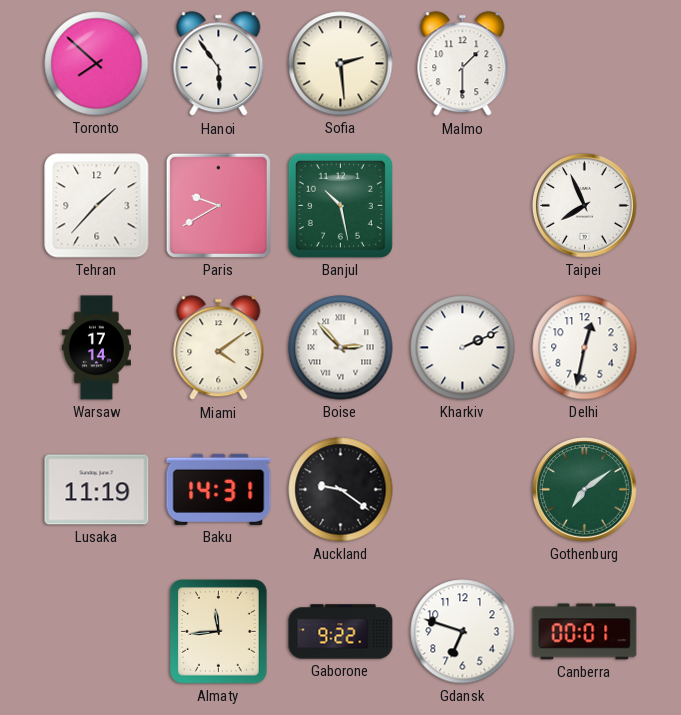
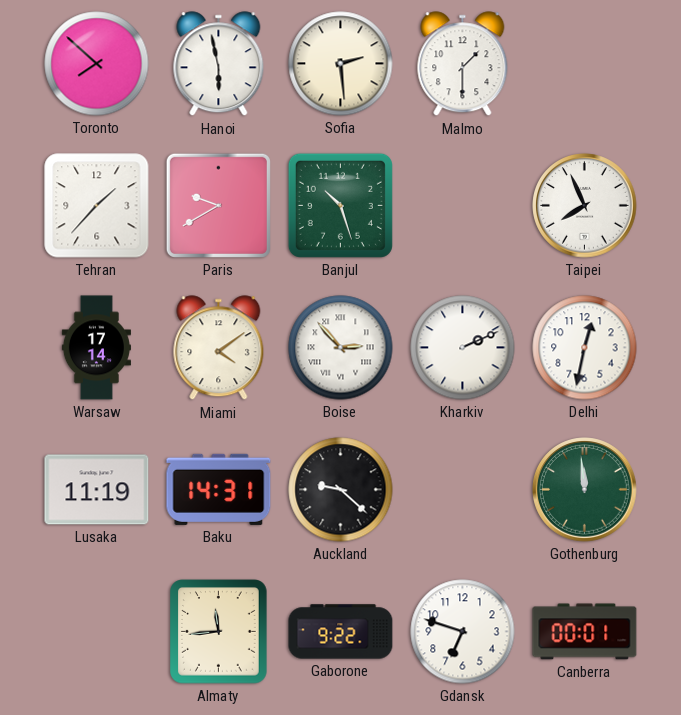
Hanoi: 5:54 -> 5:58 (219, 64)
Banjul: 10:28 -> 10:27 (340, 205)
Auckland: 9:21 -> 9:22 (341, 490)
Gothenburg: 7:09 -> 11:59 (585, 490)
